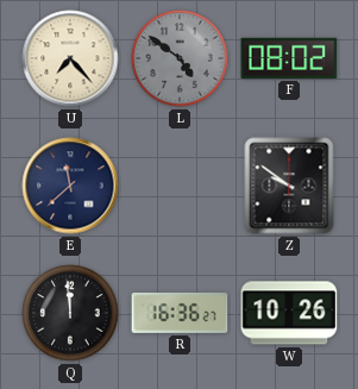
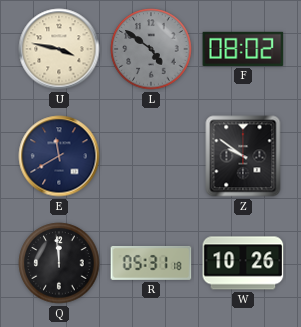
U: 7:23 -> 3:47 (59, 49)
E: 11:38 -> 11:40 (59, 156)
R: 16:36 -> 05:31 (151, 263)
